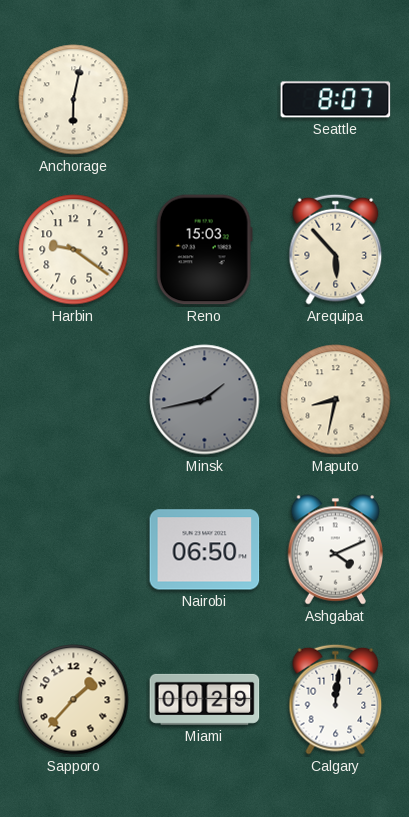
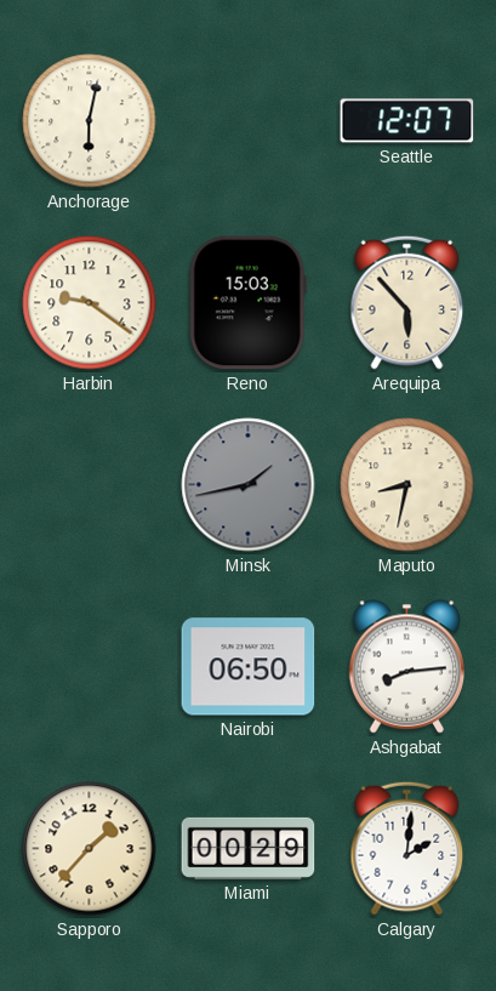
Seattle: 8:07 -> 12:07 (407, 121)
Ashgabat: 4:11 -> 8:14 (406, 667)
Calgary: 12:01 -> 2:01 (407, 848)
